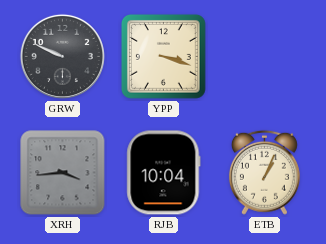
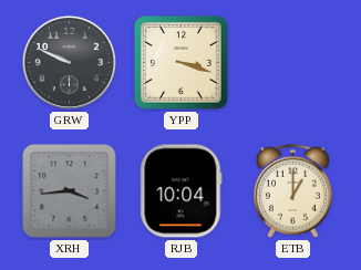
ETB: 1:04 -> 1:00 (292, 190)
